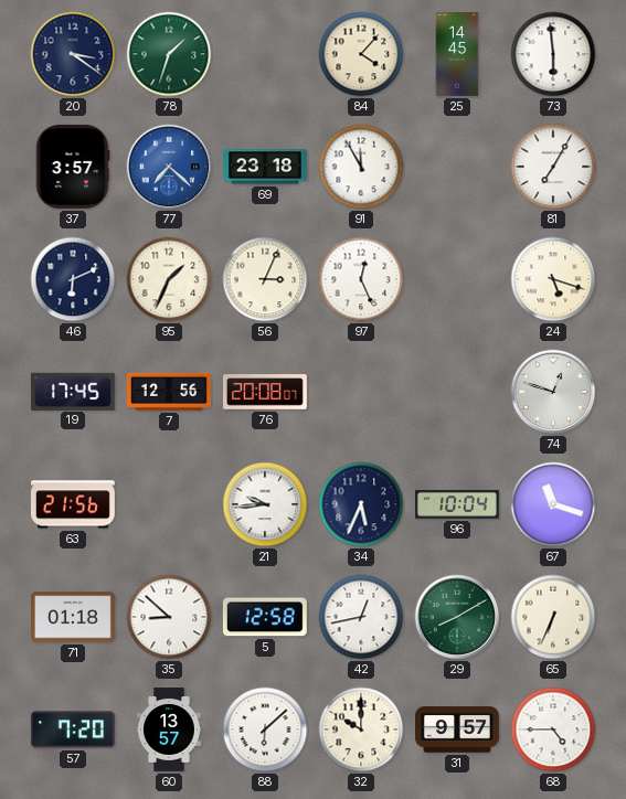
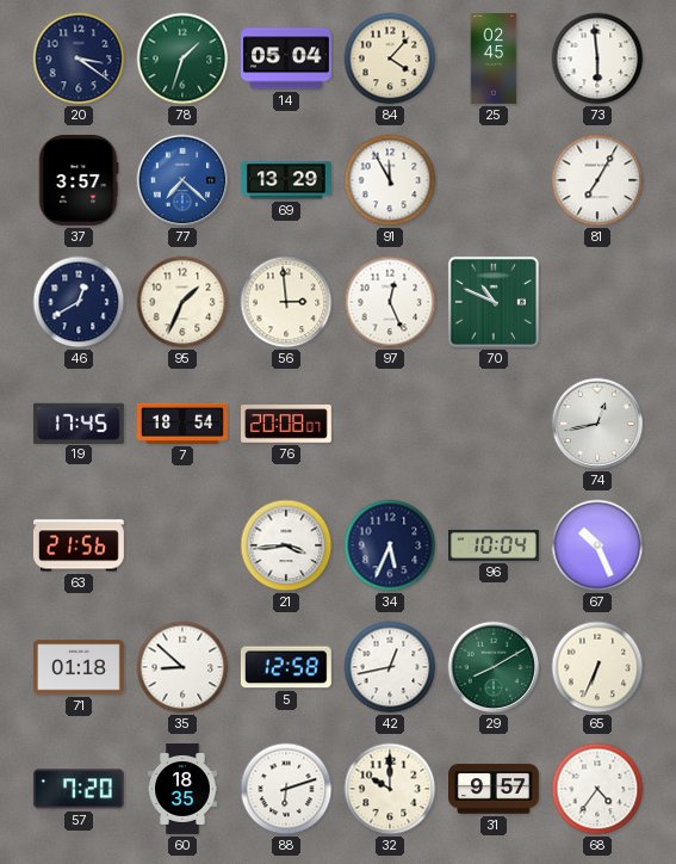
14: none -> 05:04 (286, 58)
25: 14:45 -> 02:45 (494, 60)
69: 23:18 -> 13:29 (286, 180)
46: 6:11 -> 12:40 (79, 302)
56: 3:04 -> 2:59 (286, 302)
70: none -> 10:49 (494, 302)
24: 5:18 -> none (553, 279)
7: 12:56 -> 18:54 (182, 424)
74: 12:48 -> 12:43 (597, 424)
21: 9:44 -> 3:44 (286, 545)
67: 11:18 -> 10:26 (597, 545)
60: 13:57 -> 18:35 (182, 790)
88: 6:08 -> 6:12 (286, 789)
68: 4:45 -> 4:36 (597, 789)
